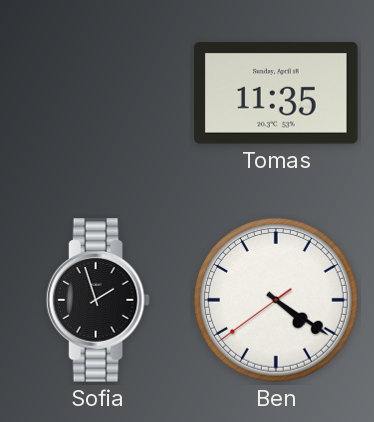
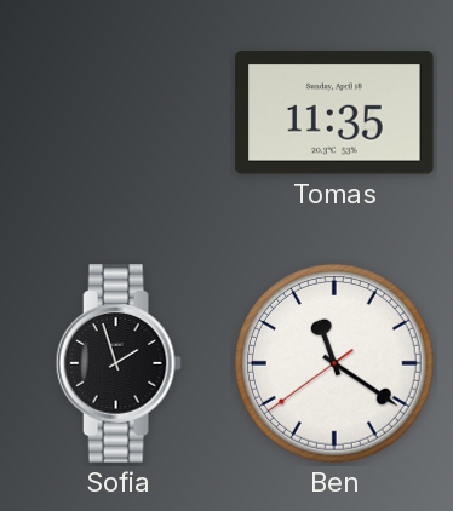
Ben: 4:20 -> 11:20 (334, 363)
